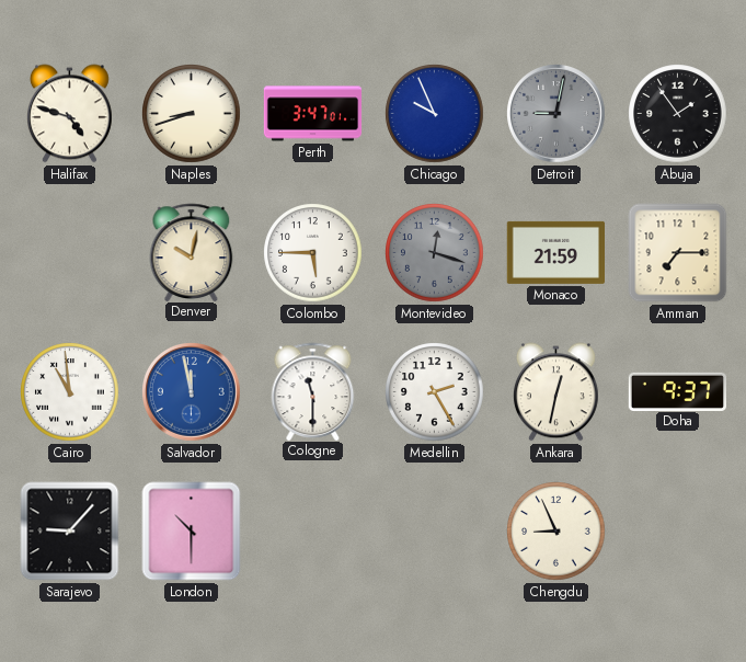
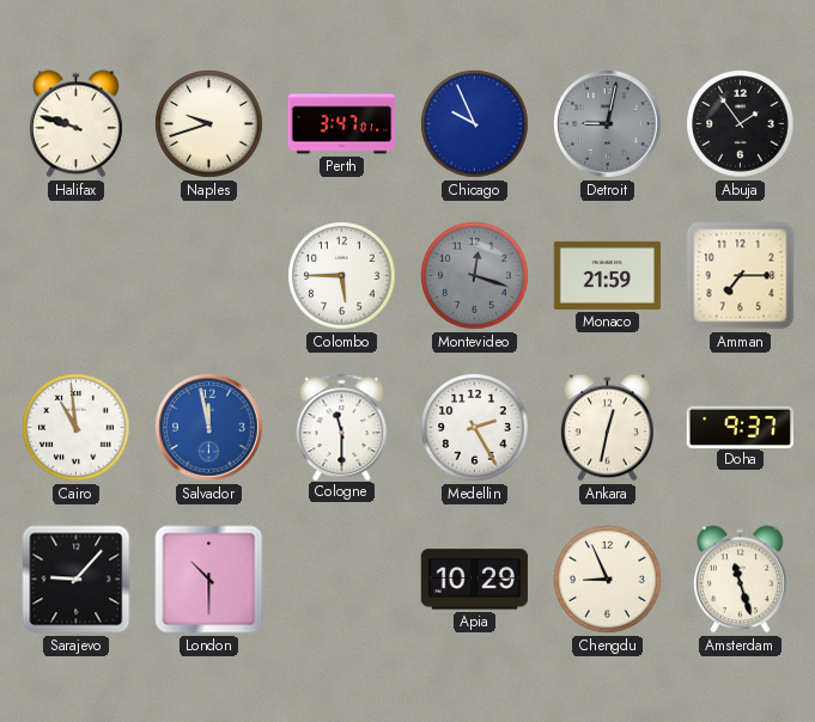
Halifax: 4:48 -> 9:48 (75, 124)
Naples: 8:42 -> 9:42 (209, 124)
Denver: 10:02 -> none (192, 252)
Apia: none -> 10:29 (474, 580)
Amsterdam: none -> 11:27 (740, 580)
